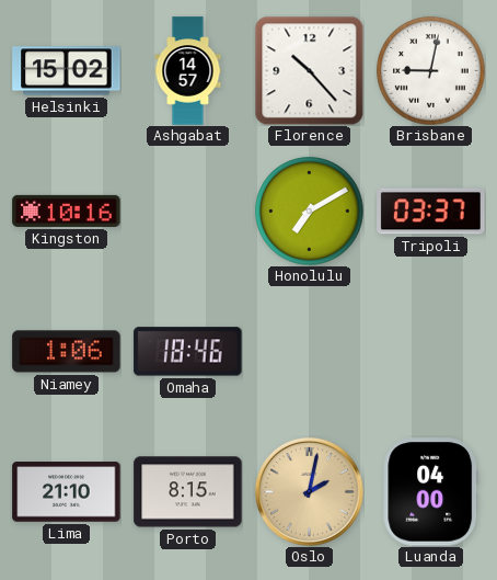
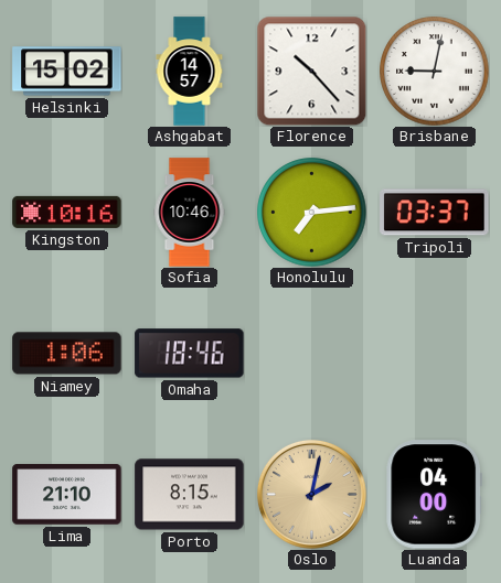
Sofia: none -> 10:46 (190, 213)
Honolulu: 7:10 -> 7:14 (312, 213)
